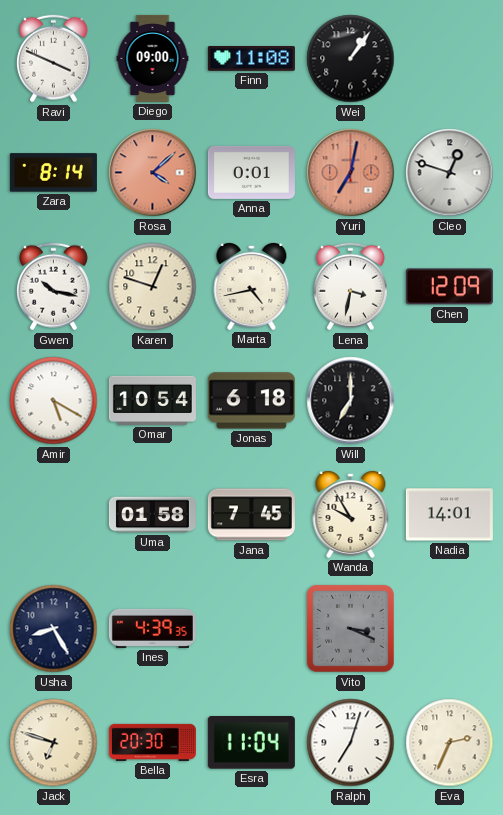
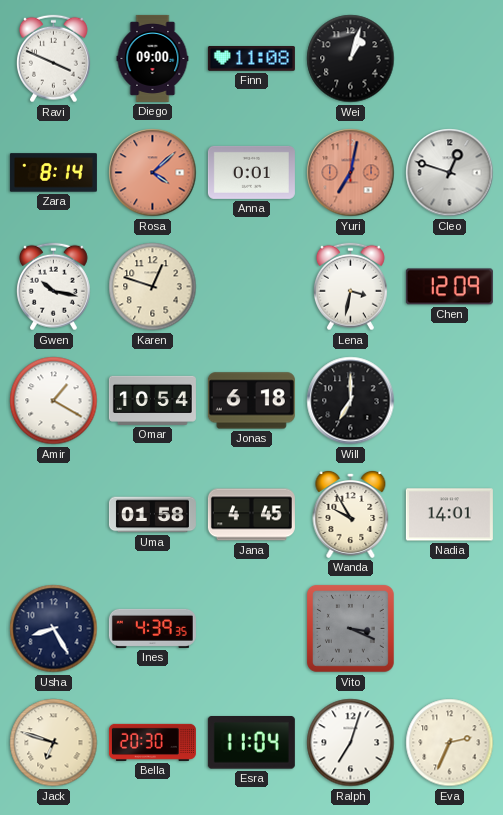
Wei: 1:06 -> 1:03 (351, 59)
Marta: 4:43 -> none (252, 286)
Amir: 5:20 -> 1:20 (54, 401)
Jana: 7:45 -> 4:45 (251, 515)
